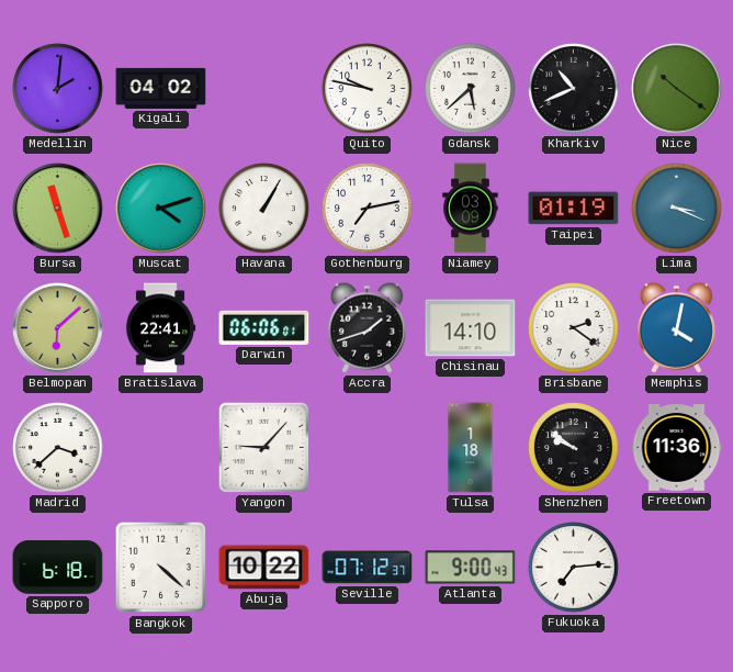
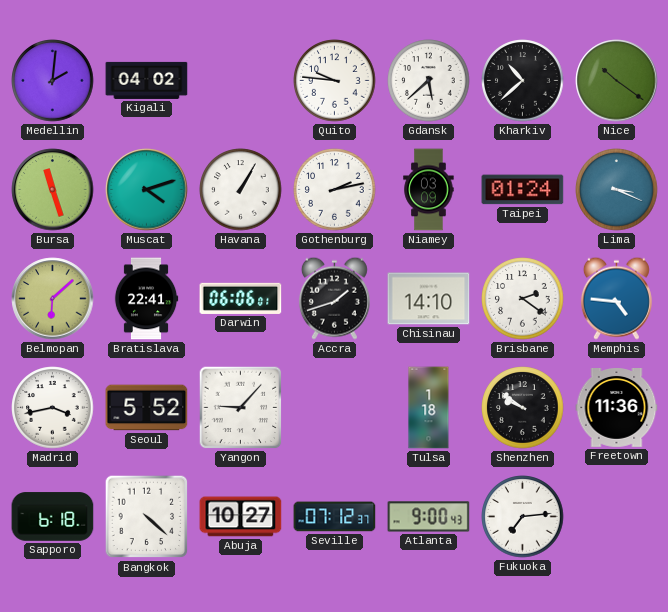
Quito: 9:47 -> 9:46 (335, 81)
Kharkiv: 10:41 -> 10:38 (523, 81)
Gothenburg: 7:13 -> 2:13 (335, 190)
Taipei: 01:19 -> 01:24 (523, 190)
Memphis: 4:02 -> 4:46 (616, 298)
Madrid: 3:38 -> 3:43 (53, 408)
Seoul: none -> 5:52 (147, 408)
Abuja: 10:22 -> 10:27 (241, 517)
